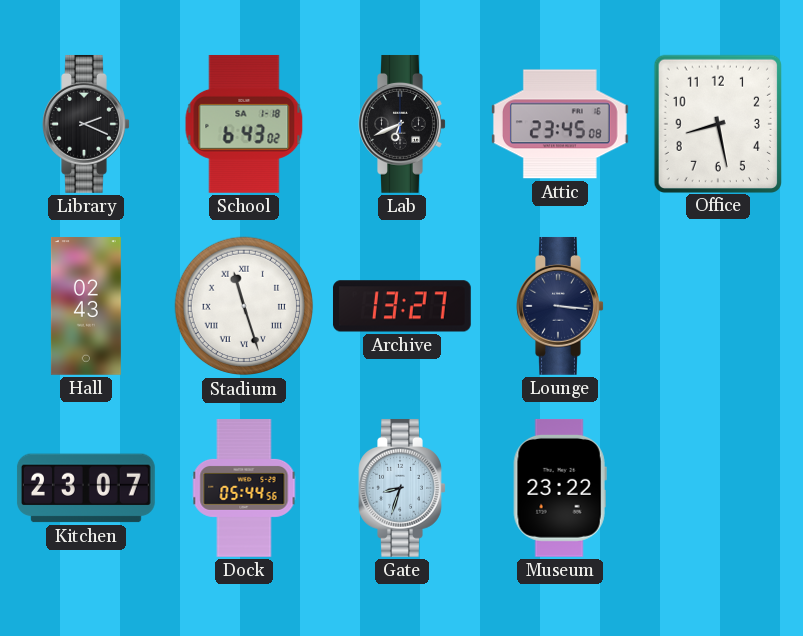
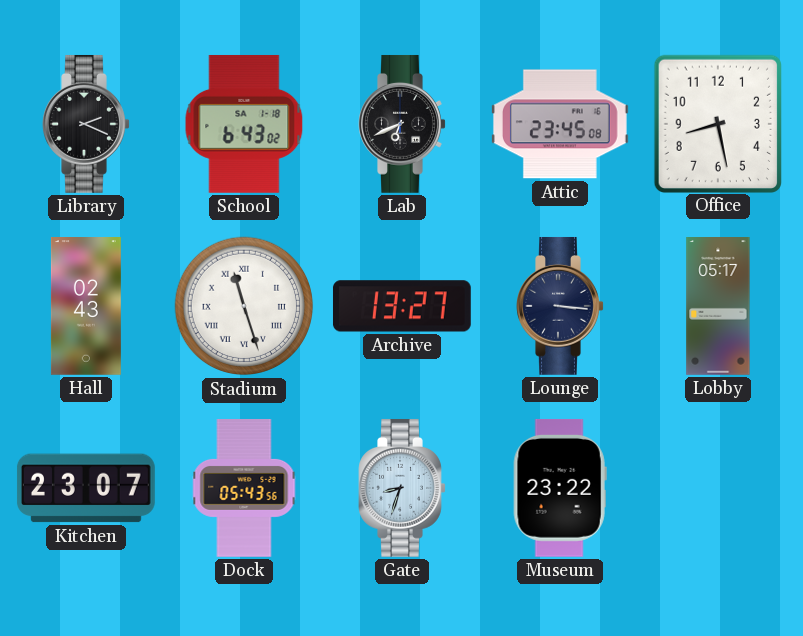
Lobby: none -> 05:17 (718, 307)
Dock: 05:44 -> 05:43 (244, 488)
